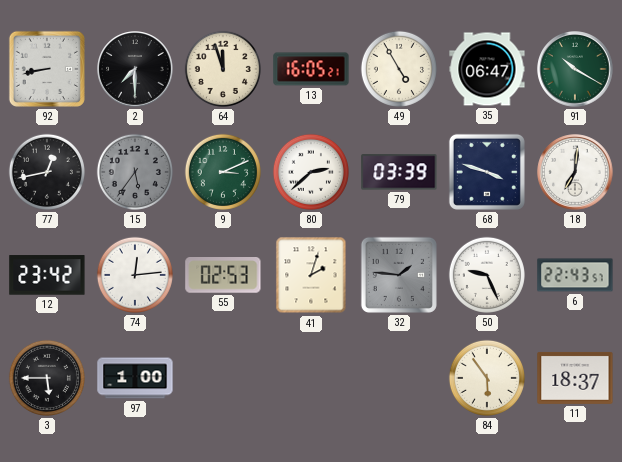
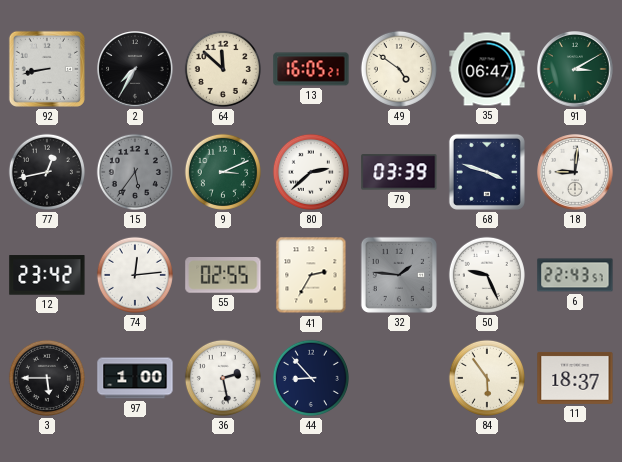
2: 7:30 -> 7:35 (135, 69)
64: 11:57 -> 11:52 (223, 69)
49: 4:55 -> 4:51 (399, 69)
91: 10:20 -> 3:10 (575, 69)
18: 7:01 -> 9:01 (575, 172)
55: 02:53 -> 02:55 (223, 275)
41: 2:03 -> 2:35 (311, 275)
36: none -> 2:28 (223, 378)
44: none -> 8:53 (311, 378)
